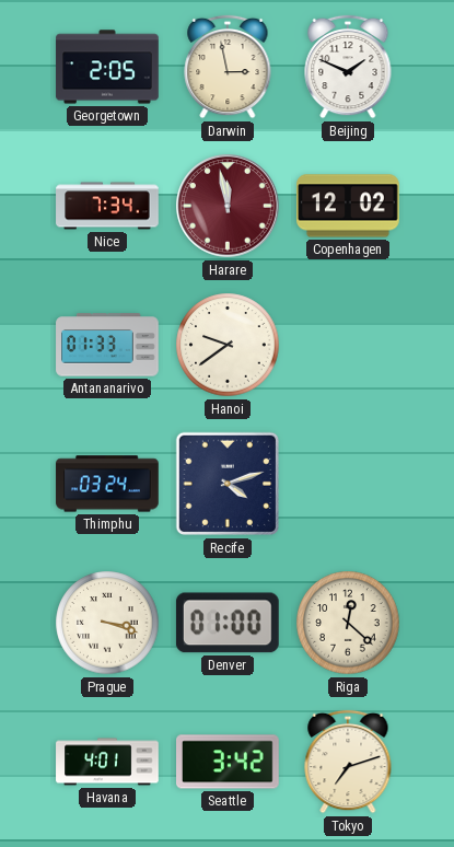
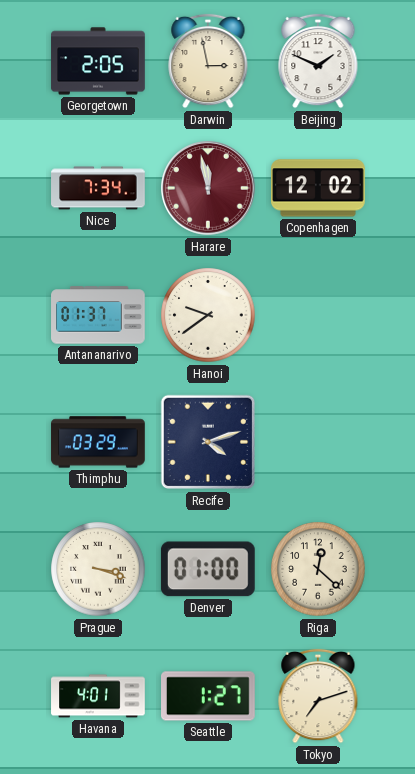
Antananarivo: 01:33 -> 01:37 (98, 315)
Thimphu: 03:24 -> 03:29 (98, 442)
Seattle: 3:42 -> 1:27 (209, 696)
